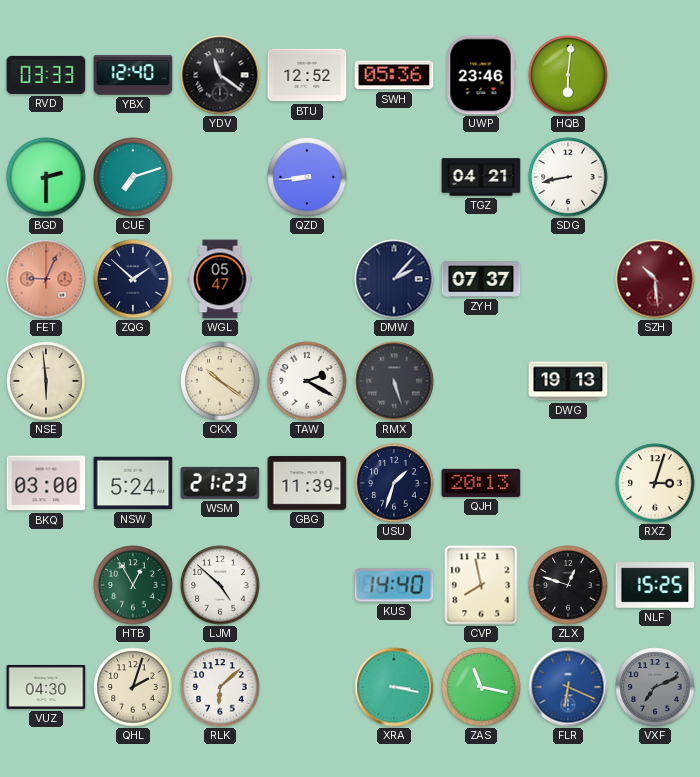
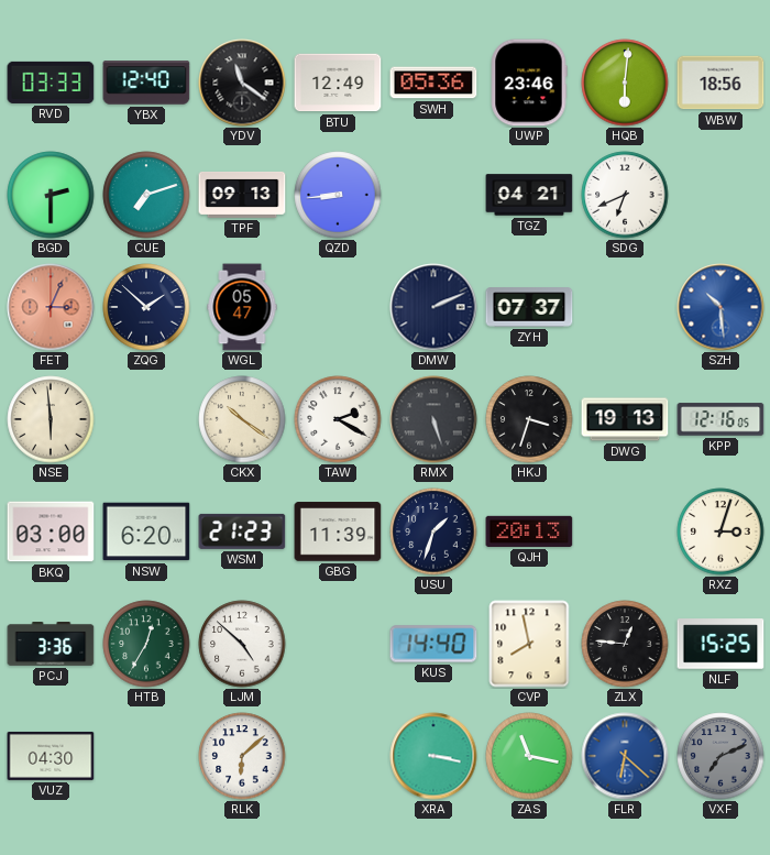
BTU: 12:52 -> 12:49 (338, 83)
WBW: none -> 18:56 (721, 83)
TPF: none -> 09:13 (242, 195)
SDG: 8:43 -> 6:41 (625, 195)
FET: 9:04 -> 3:04 (51, 307)
DMW: 2:07 -> 2:11 (433, 307)
SZH dial: burgundy -> blue (721, 307)
HKJ: none -> 3:33 (529, 419)
KPP: none -> 12:16 (721, 419)
NSW: 5:24 -> 6:20 (146, 531)
PCJ: none -> 3:36 (51, 645)
HTB: 12:55 -> 12:35 (146, 644)
ZLX: 12:48 -> 12:46 (625, 644)
QHL: 2:03 -> none (133, 687)
FLR: 6:19 -> 6:22 (625, 756)
